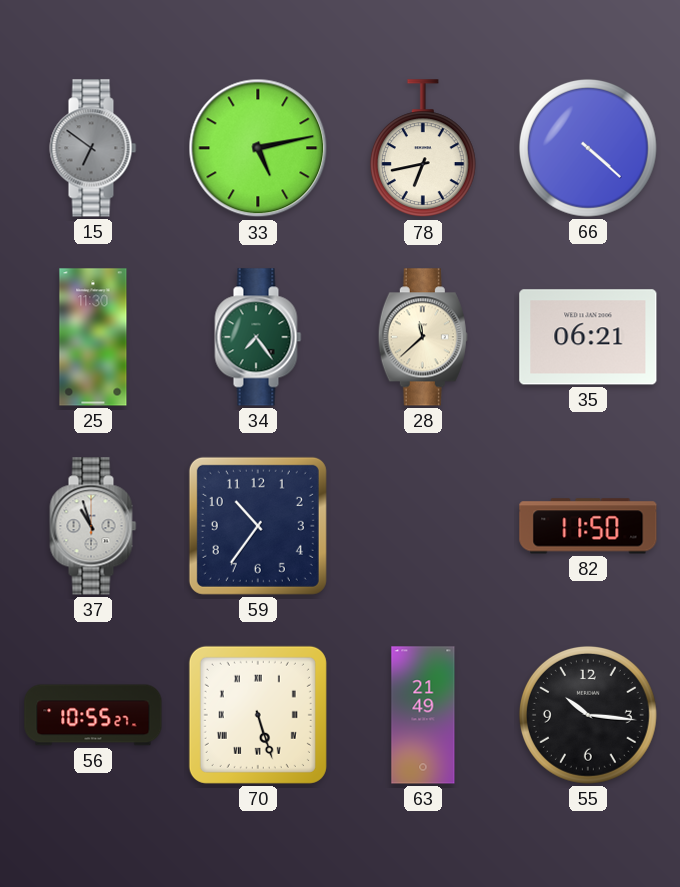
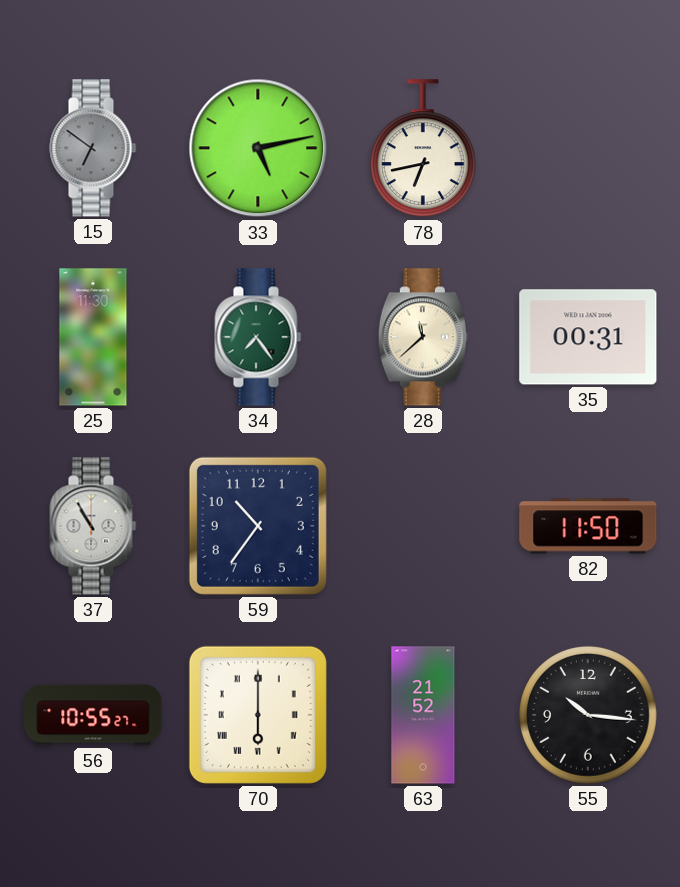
66: 4:22 -> none (588, 148)
35: 06:21 -> 00:31 (588, 337)
37: 10:57 -> 10:55 (93, 526)
70: 5:27 -> 6:00 (258, 715)
63: 21:49 -> 21:52 (423, 715)
